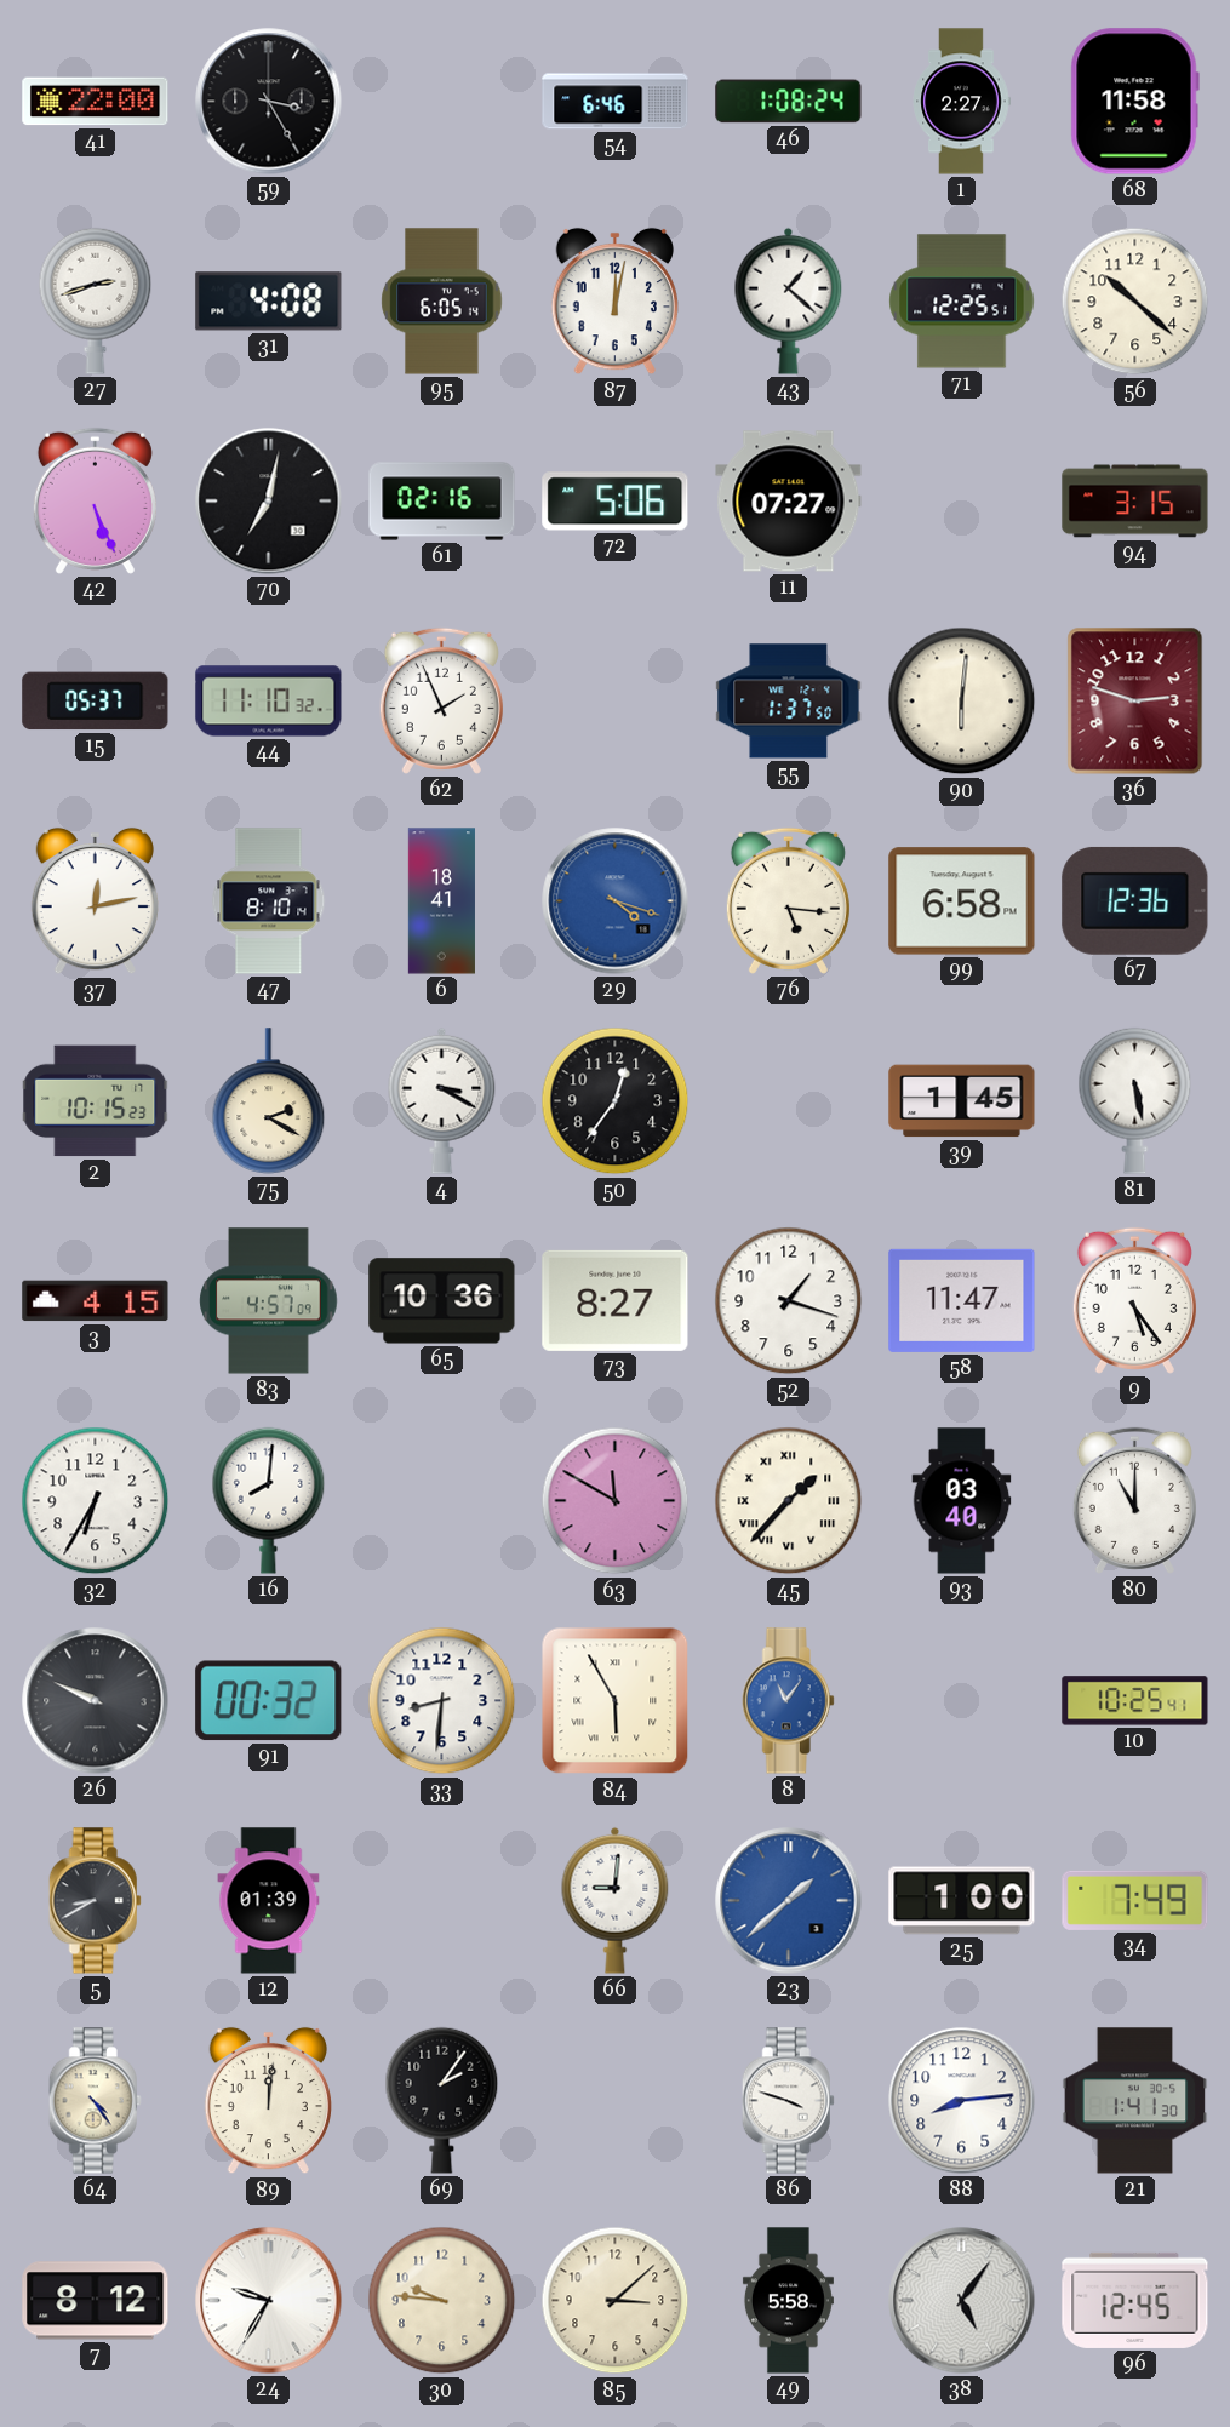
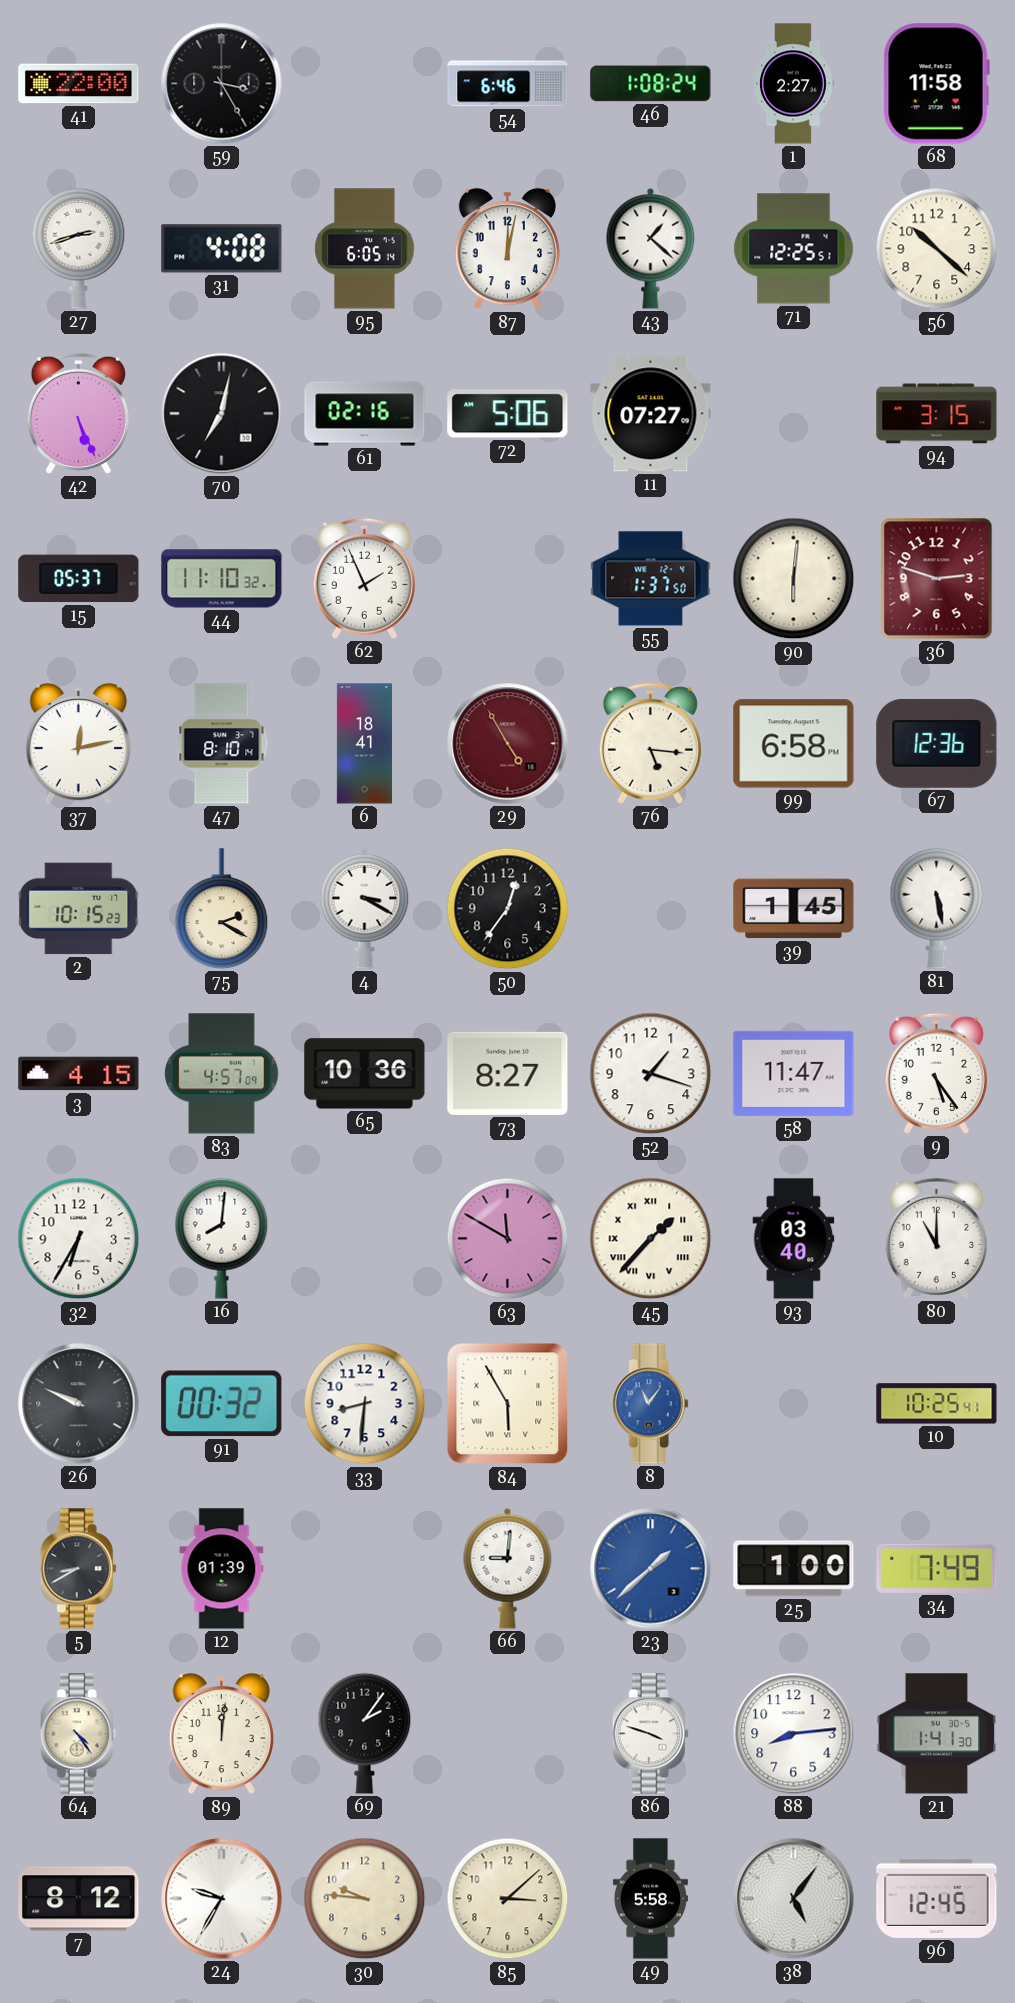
29: 4:18 -> 4:55 (508, 744)
29 dial: blue -> burgundy (508, 744)
